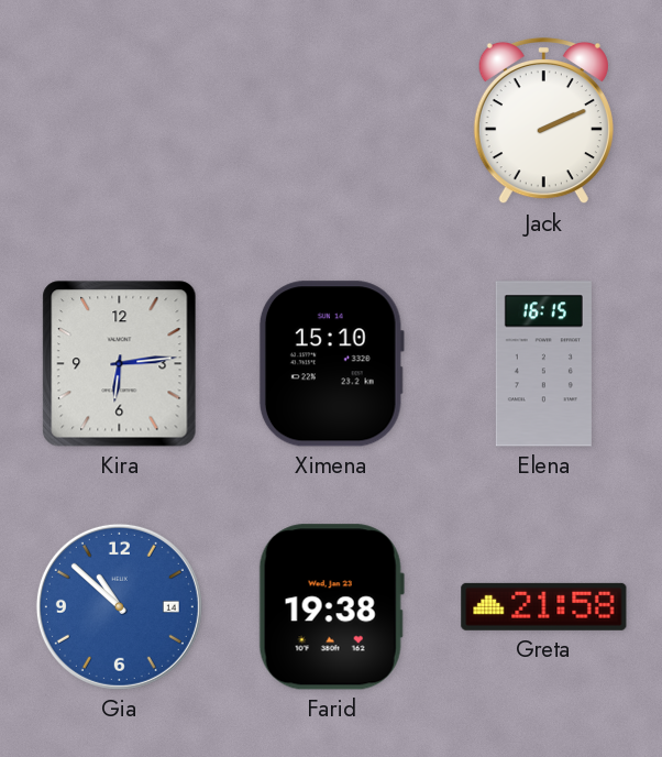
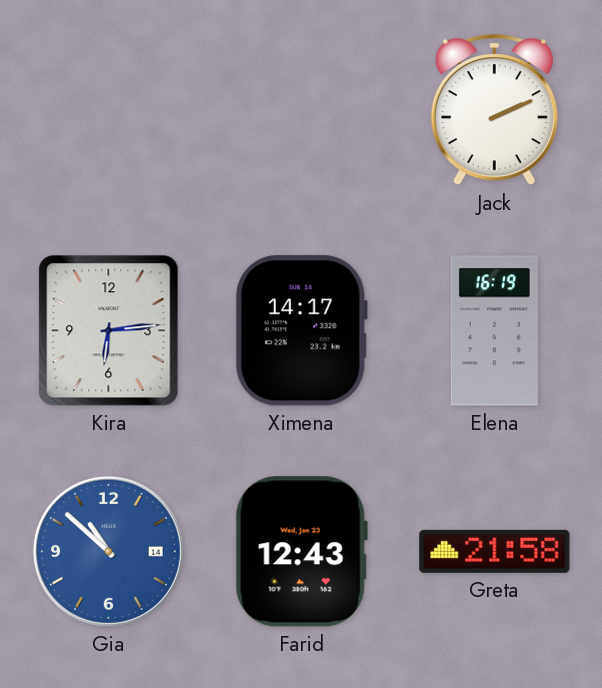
Ximena: 15:10 -> 14:17 (301, 331)
Elena: 16:15 -> 16:19 (494, 331)
Farid: 19:38 -> 12:43 (301, 552)
